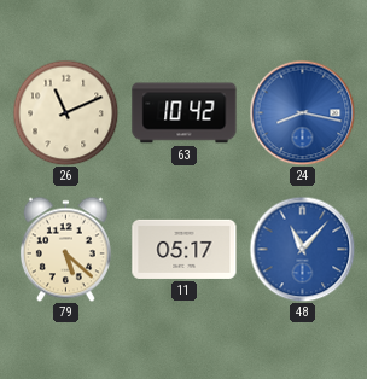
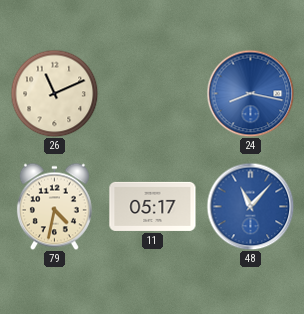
63: 10:42 -> none (185, 113)
79: 5:22 -> 4:32 (54, 206)
